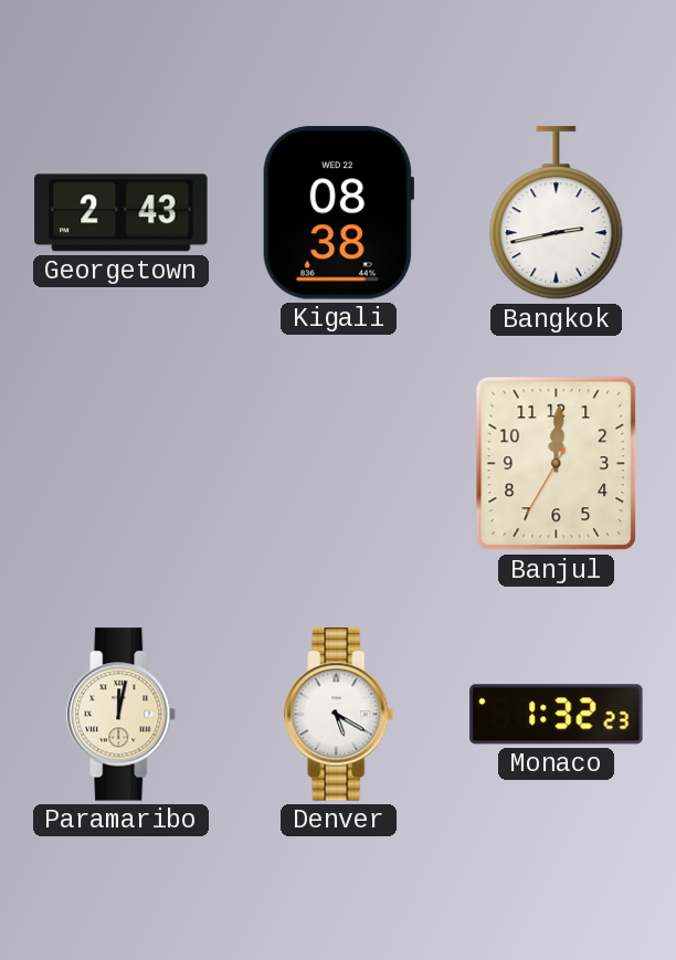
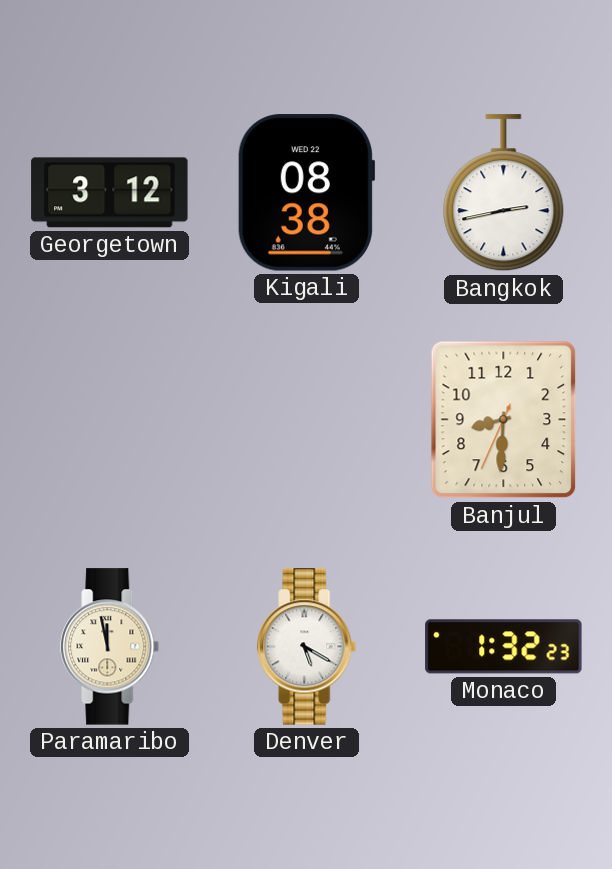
Georgetown: 2:43 -> 3:12 (110, 193)
Banjul: 12:00 -> 8:30 (504, 420)
Paramaribo: 12:02 -> 11:58 (110, 647)
